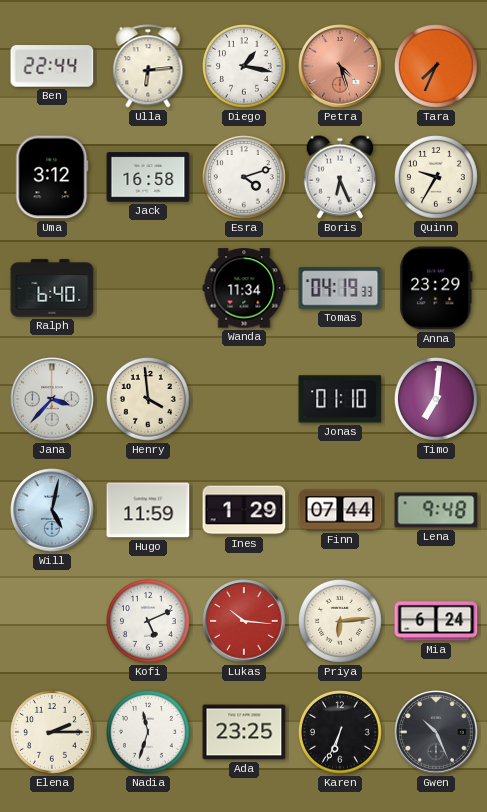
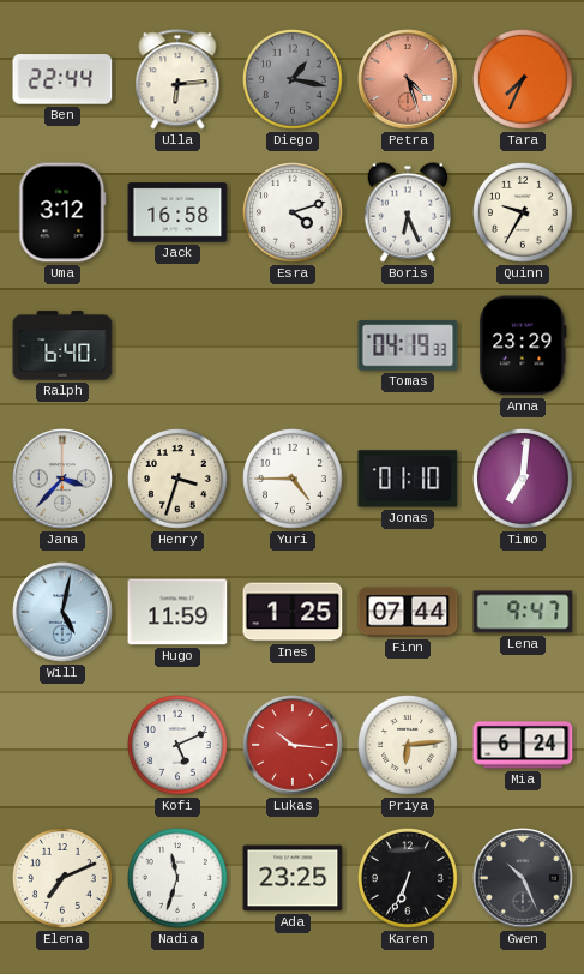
Diego dial: white -> grey (294, 80)
Wanda: 11:34 -> none (244, 288)
Henry: 3:59 -> 3:33 (179, 480)
Yuri: none -> 4:45 (294, 480)
Ines: 1:29 -> 1:25 (293, 612)
Lena: 9:48 -> 9:47 (523, 612)
Elena: 2:15 -> 7:11 (64, 879)
